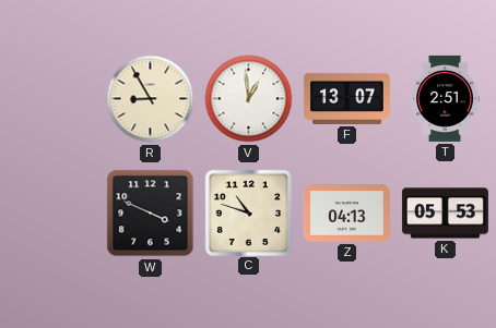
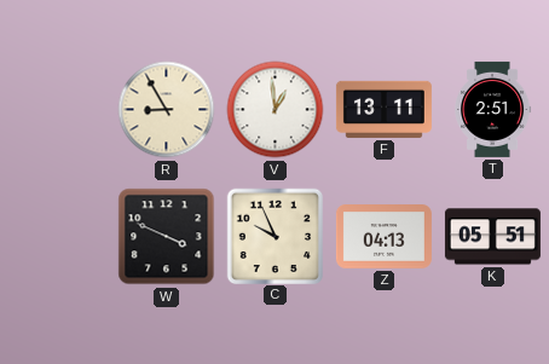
F: 13:07 -> 13:11 (383, 109)
C: 10:48 -> 9:56 (274, 236)
K: 05:53 -> 05:51 (492, 237)
